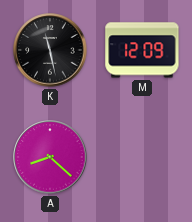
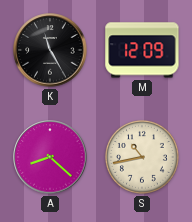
K: 11:28 -> 11:25 (50, 50)
S: none -> 10:43 (142, 157)
